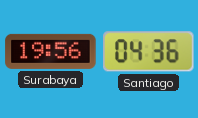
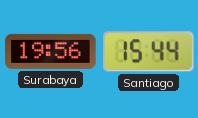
Santiago: 04:36 -> 15:44 (149, 52)
